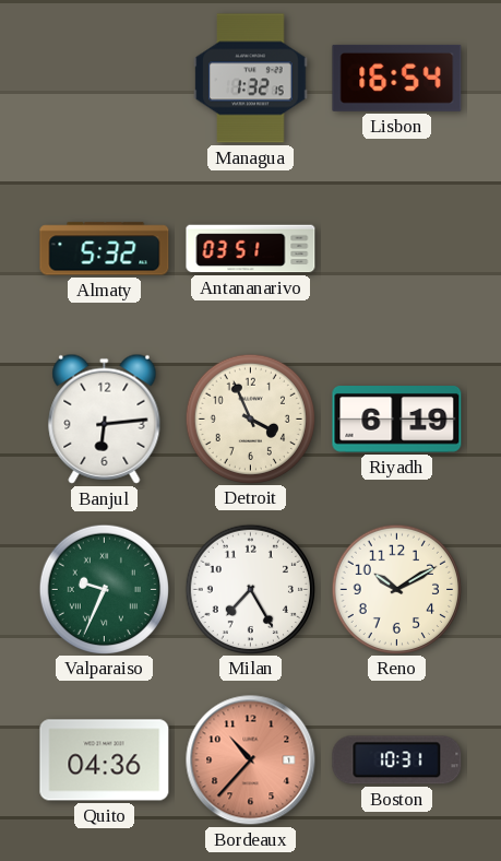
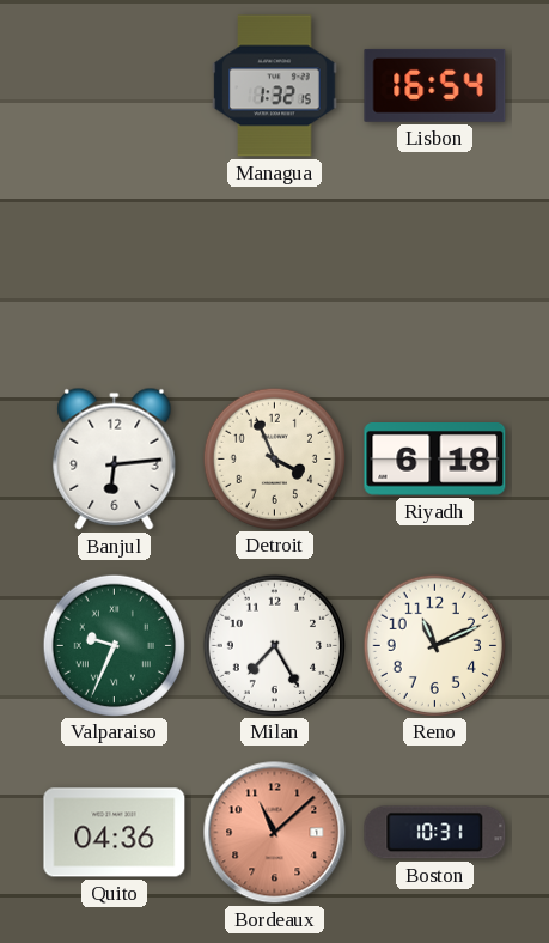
Almaty: 5:32 -> none (105, 249)
Antananarivo: 03:51 -> none (251, 249)
Riyadh: 6:19 -> 6:18 (435, 460)
Reno: 10:10 -> 11:11 (434, 645)
Bordeaux: 10:37 -> 11:08 (275, 833)
